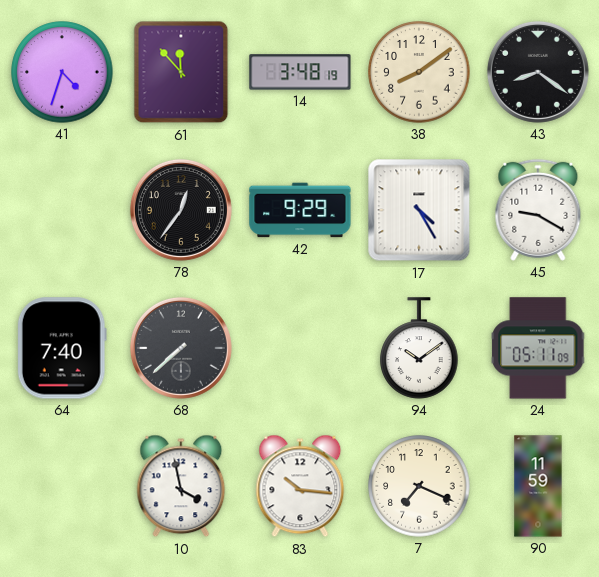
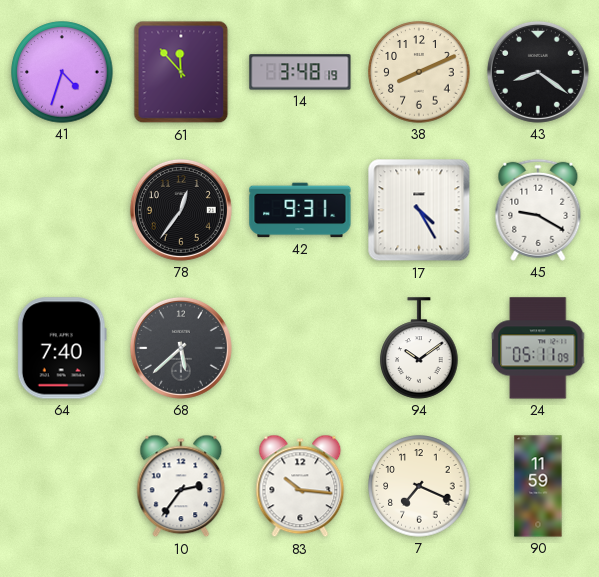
38: 8:09 -> 8:11 (419, 72)
42: 9:29 -> 9:31 (300, 210)
68: 7:38 -> 5:38 (181, 348)
10: 3:58 -> 2:36 (181, 486)
